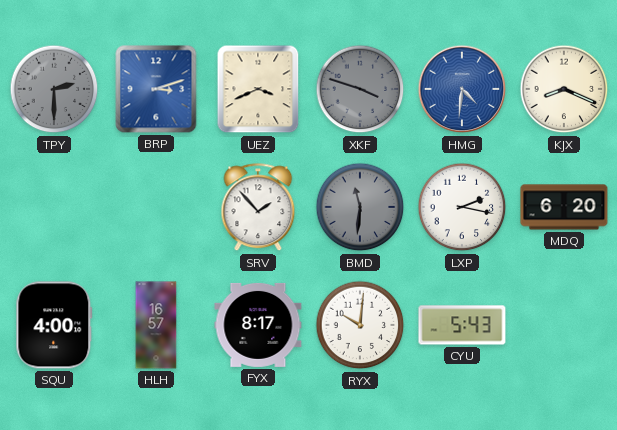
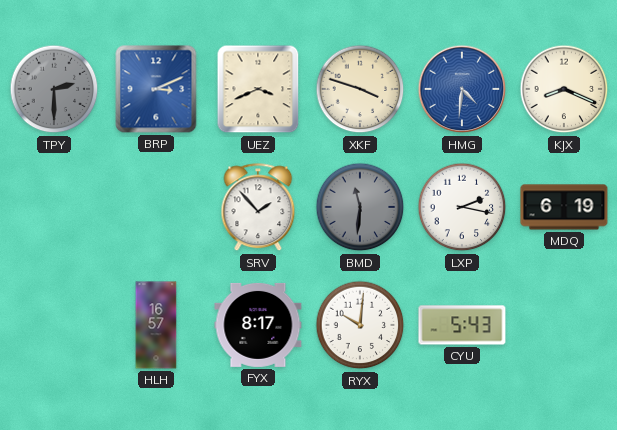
BRP: 3:12 -> 3:11 (156, 89)
XKF dial: grey -> cream (360, 89)
MDQ: 6:20 -> 6:19 (564, 207)
SQU: 4:00 -> none (54, 325)
